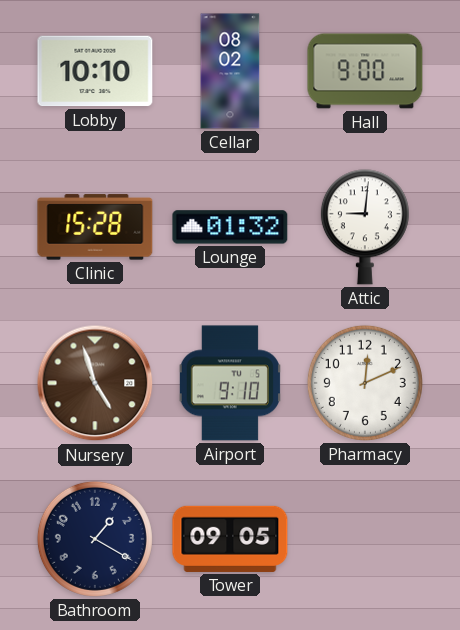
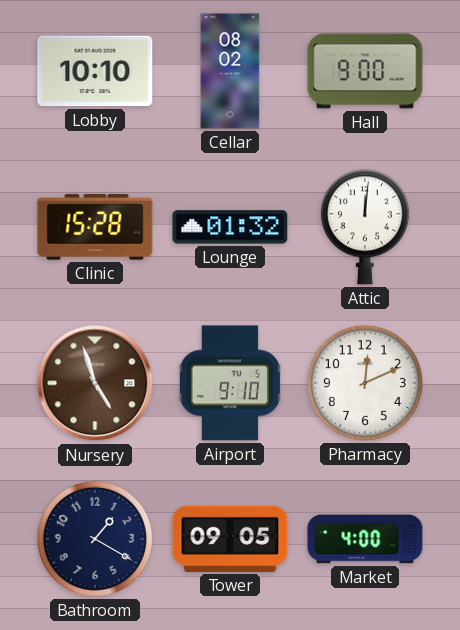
Attic: 9:01 -> 12:01 (365, 227)
Market: none -> 4:00 (365, 539)
